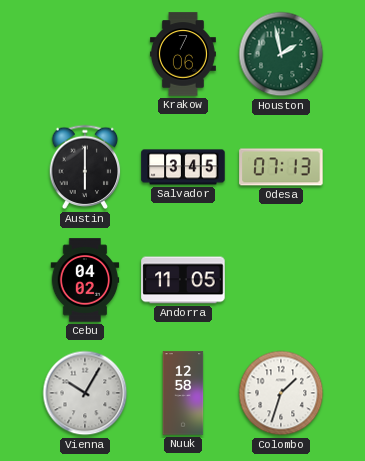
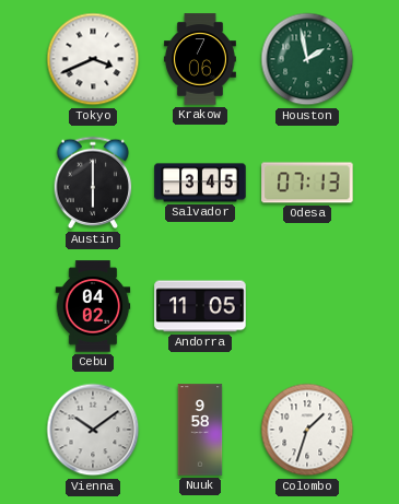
Tokyo: none -> 3:41 (93, 59)
Vienna: 10:05 -> 10:09 (93, 430)
Nuuk: 12:58 -> 9:58 (200, 430)
